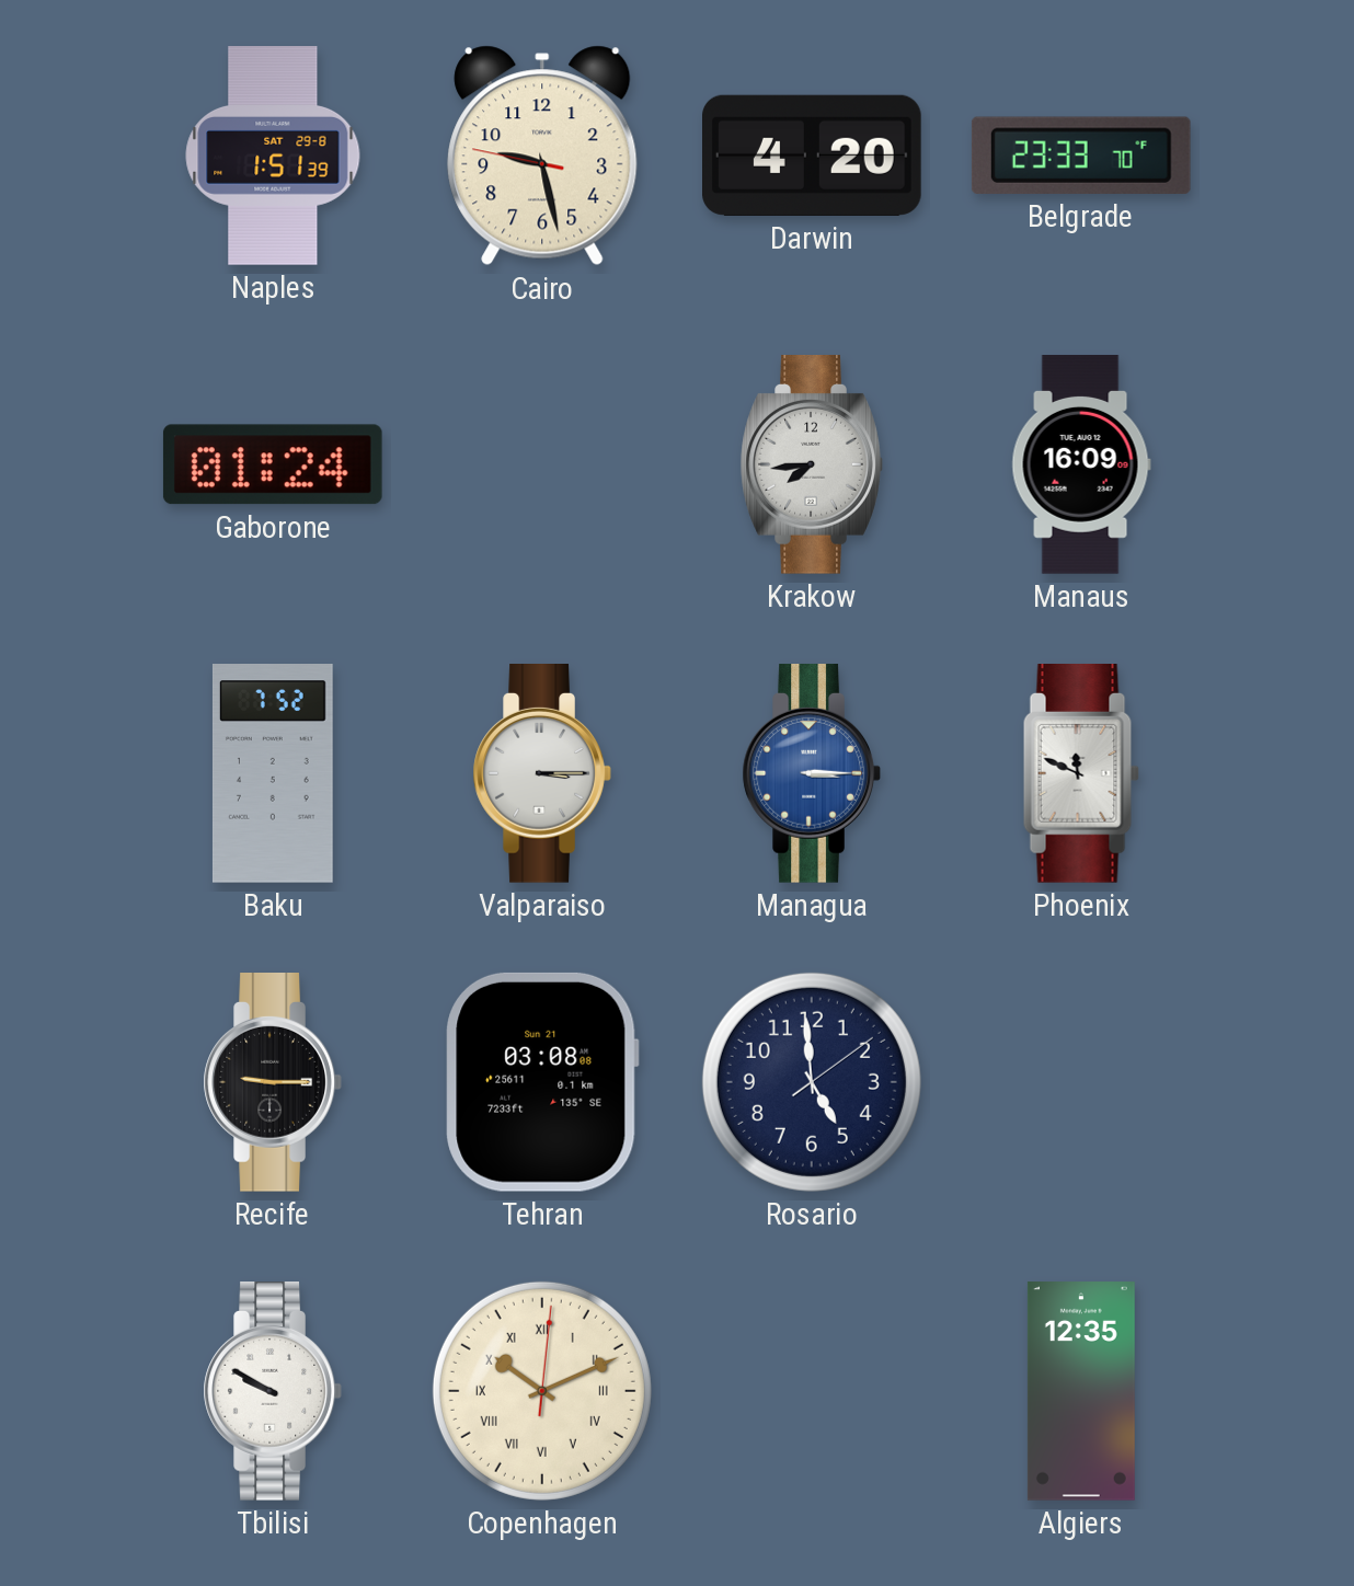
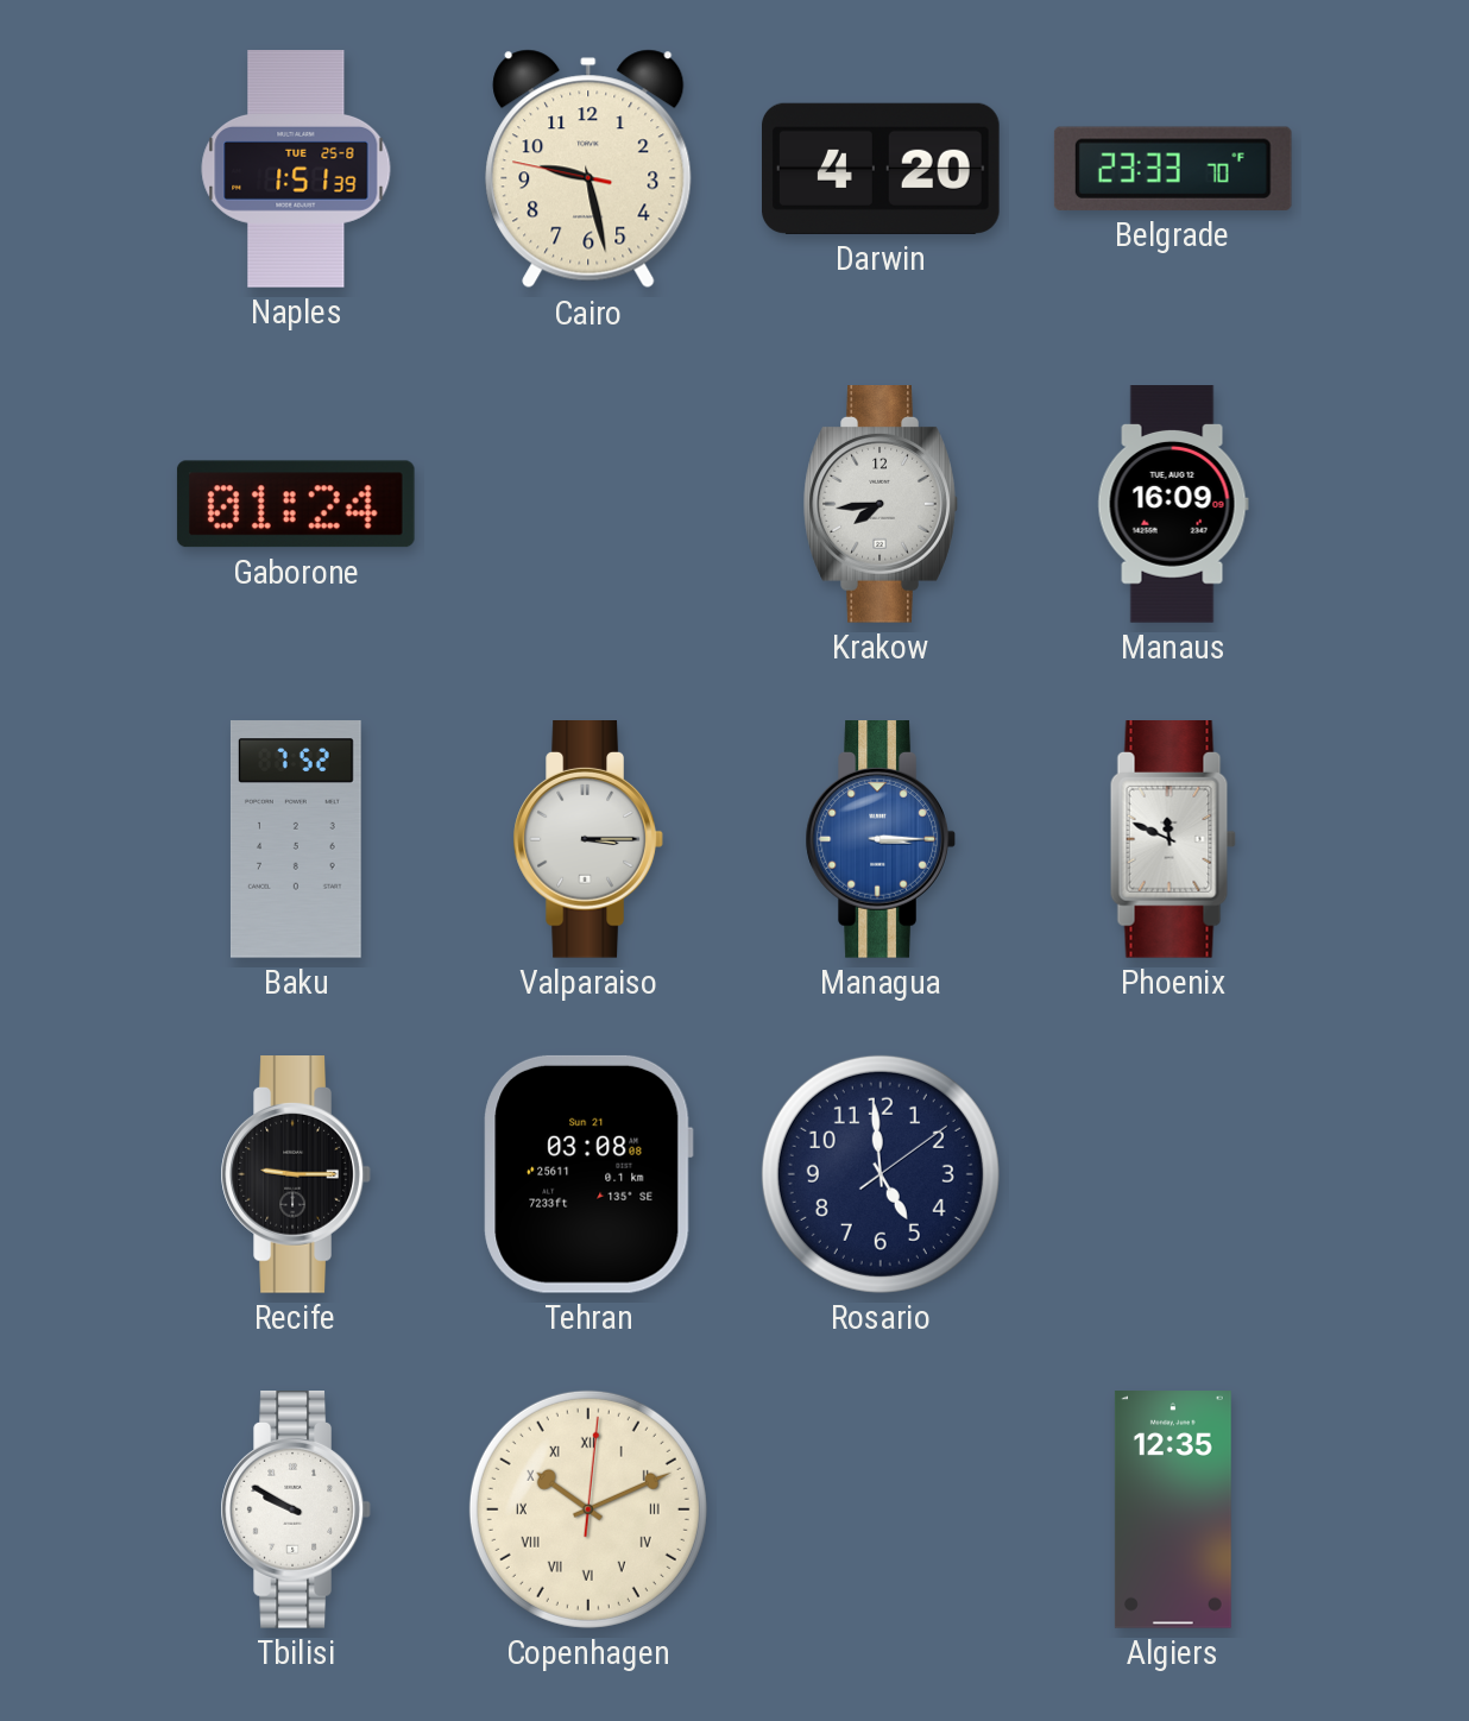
Naples date: SAT 29-8 -> TUE 25-8 (296, 169)
